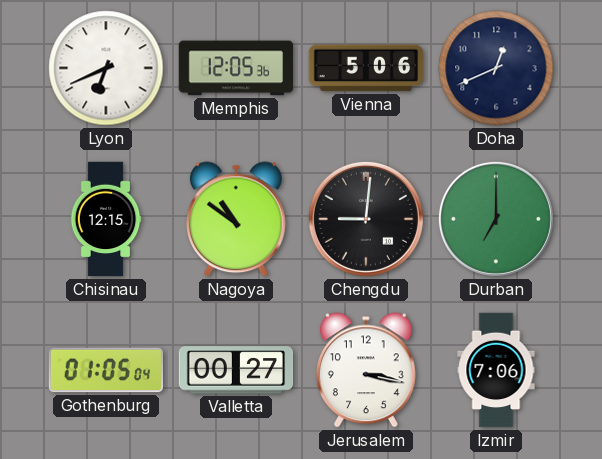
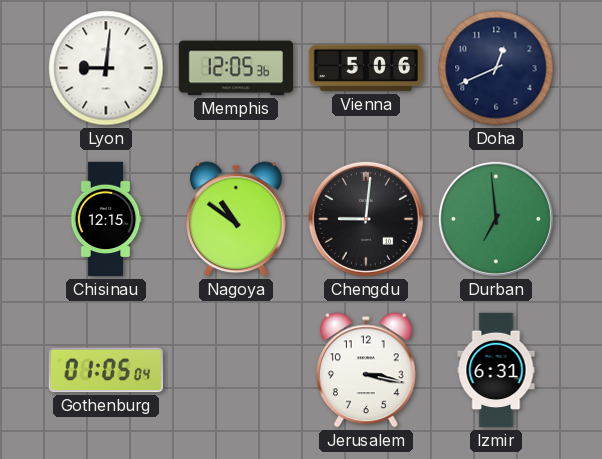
Lyon: 6:41 -> 9:01 (106, 68)
Durban: 7:00 -> 6:59 (496, 219)
Valletta: 00:27 -> none (236, 370)
Izmir: 7:06 -> 6:31 (496, 370)
